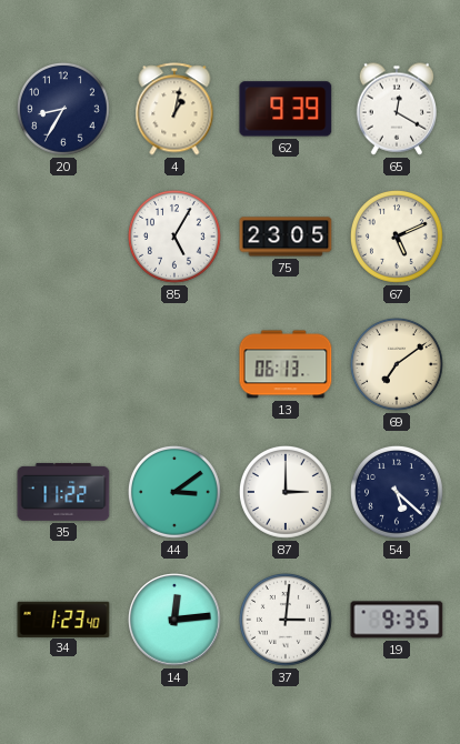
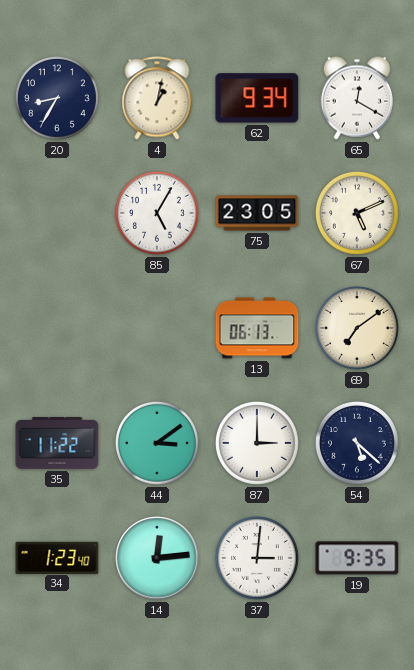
62: 9:39 -> 9:34 (257, 98)
